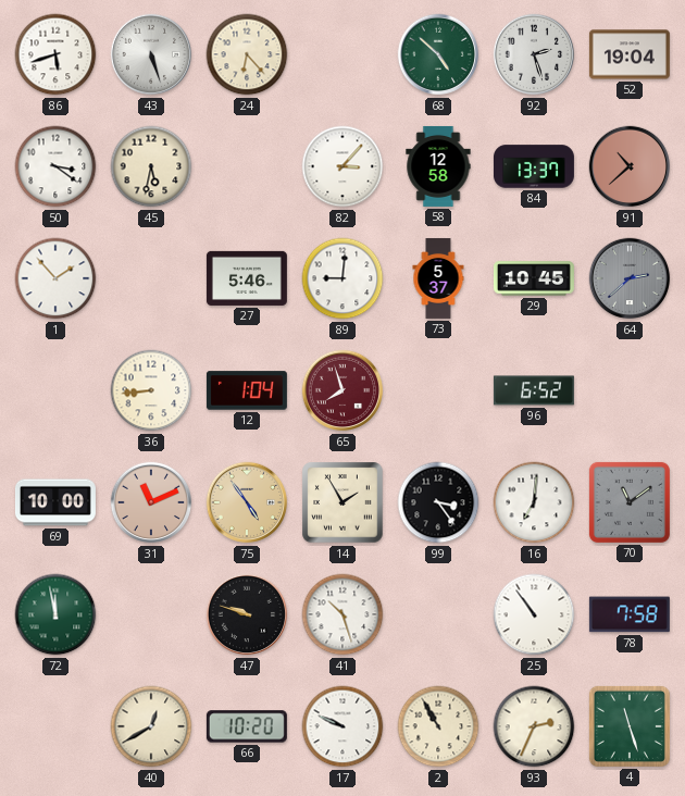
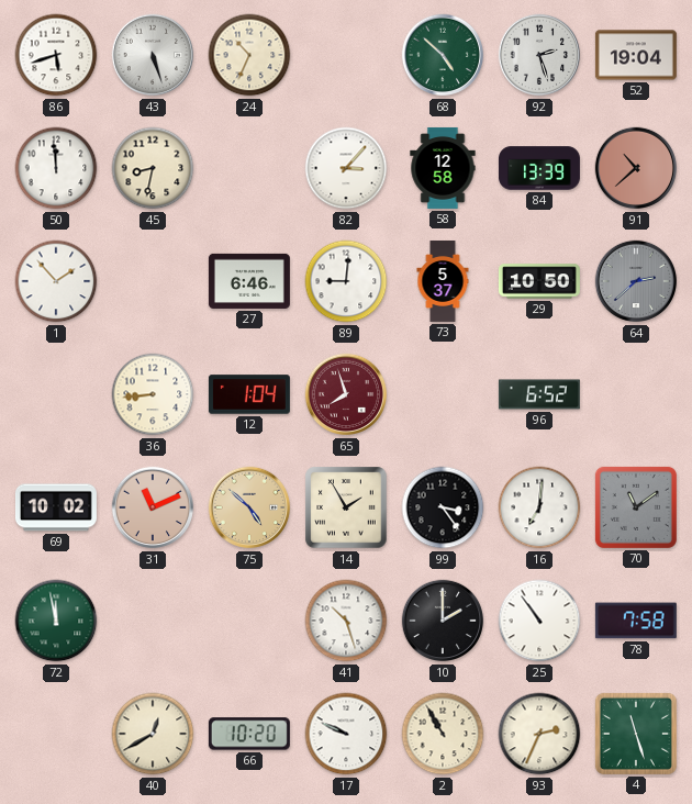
24: 6:23 -> 10:34 (249, 55)
50: 3:21 -> 11:59 (56, 168)
45: 5:32 -> 8:32 (153, 168)
84: 13:37 -> 13:39 (539, 168)
27: 5:46 -> 6:46 (249, 281)
29: 10:45 -> 10:50 (539, 281)
69: 10:00 -> 10:02 (56, 507)
75: 4:54 -> 4:52 (249, 507)
47: 9:48 -> none (247, 614)
10: none -> 2:00 (443, 621)
